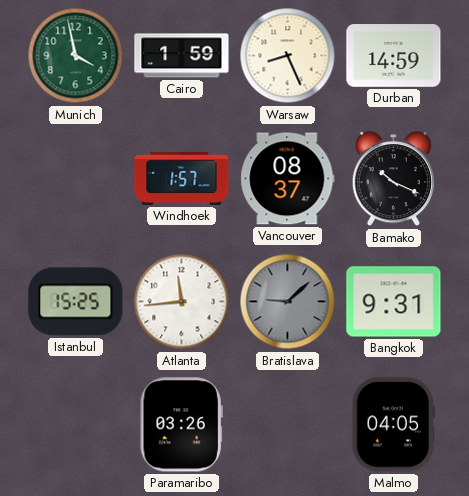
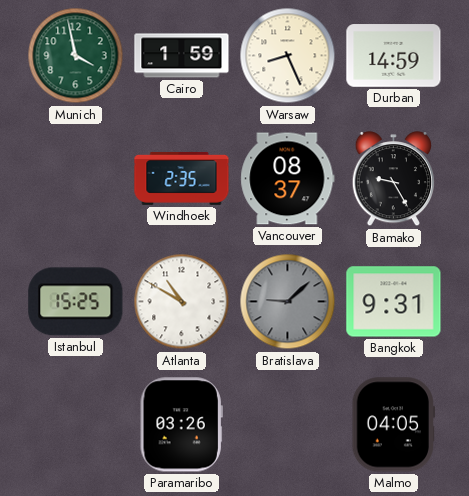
Windhoek: 1:57 -> 2:35 (182, 178)
Bamako: 10:19 -> 9:25 (393, 180)
Atlanta: 11:44 -> 10:50 (182, 302)
